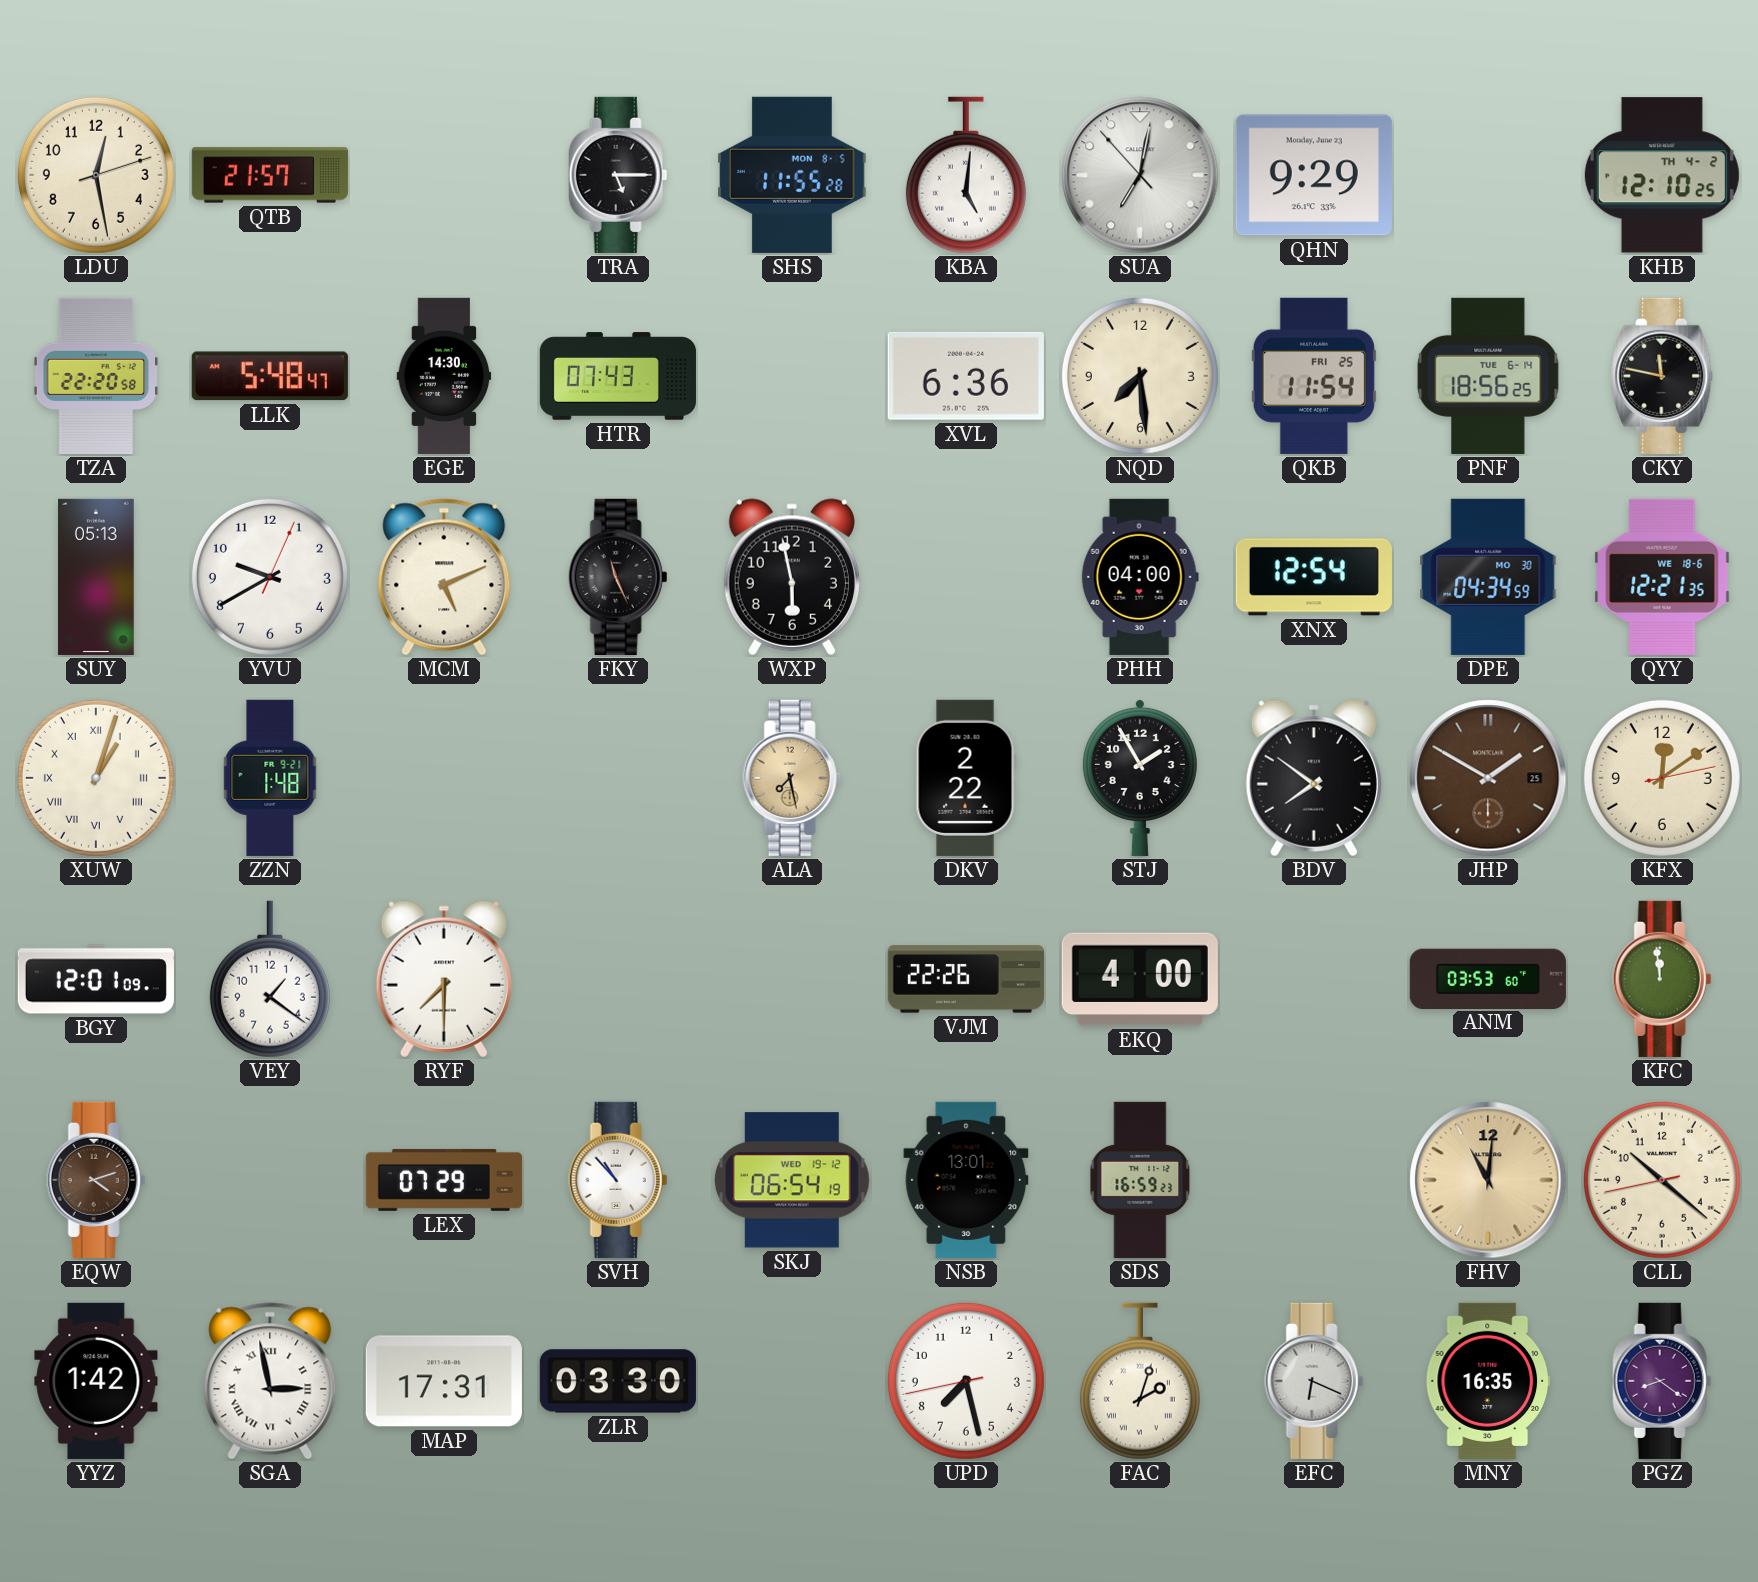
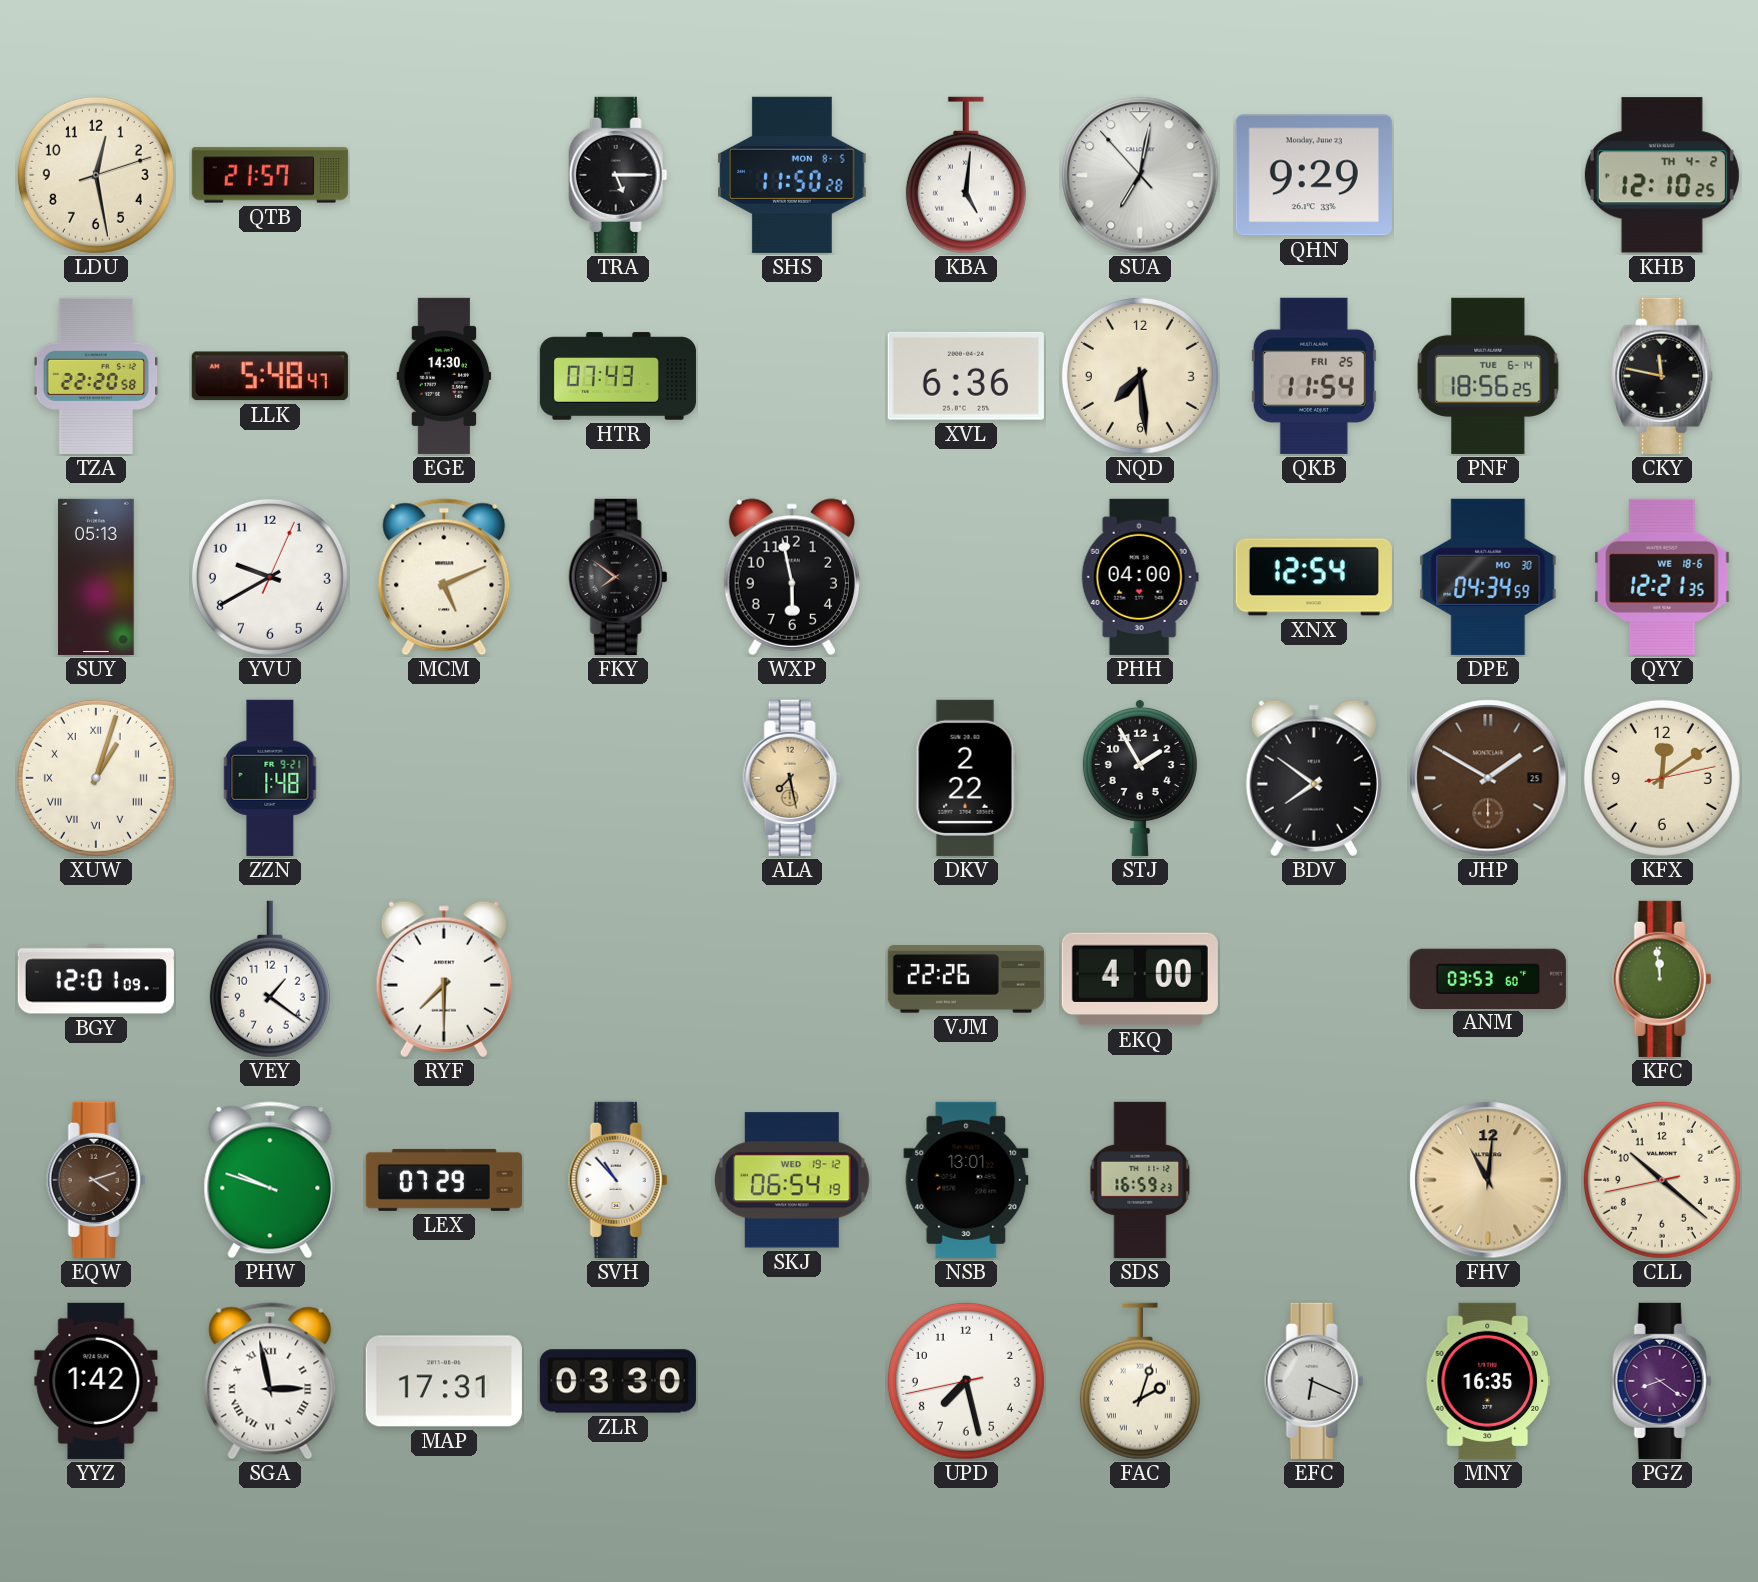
SHS: 11:55 -> 11:50 (792, 175)
FKY: 11:26 -> 7:51 (618, 577)
PHW: none -> 9:48 (270, 1180)
